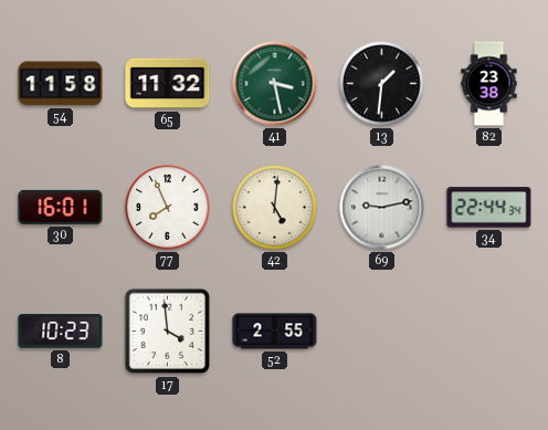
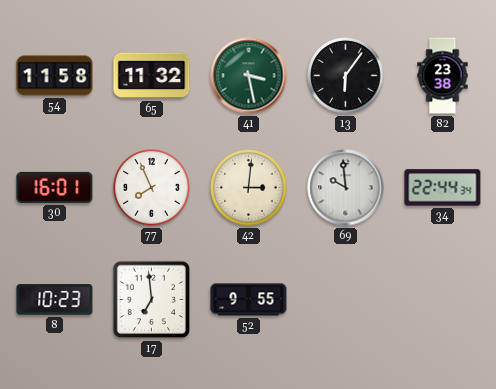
13: 1:31 -> 6:06 (346, 76)
42: 5:01 -> 3:01 (249, 188)
69: 9:13 -> 9:59 (346, 188)
17: 3:59 -> 6:59 (152, 300)
52: 2:55 -> 9:55 (249, 300)
